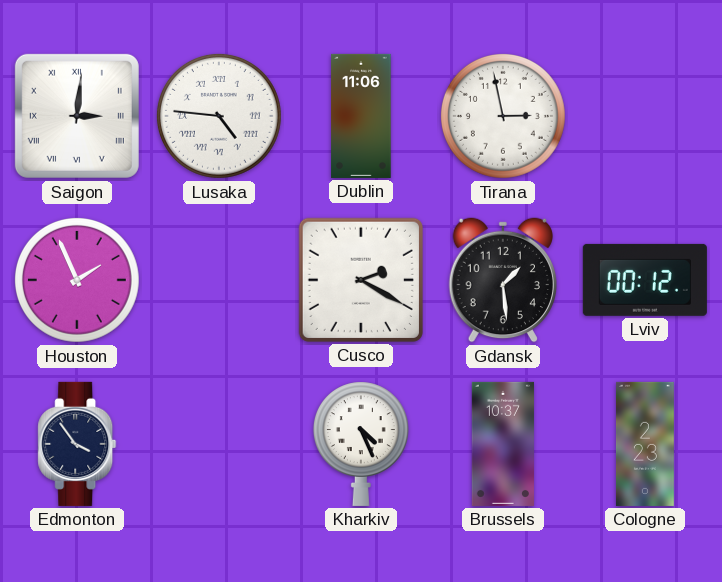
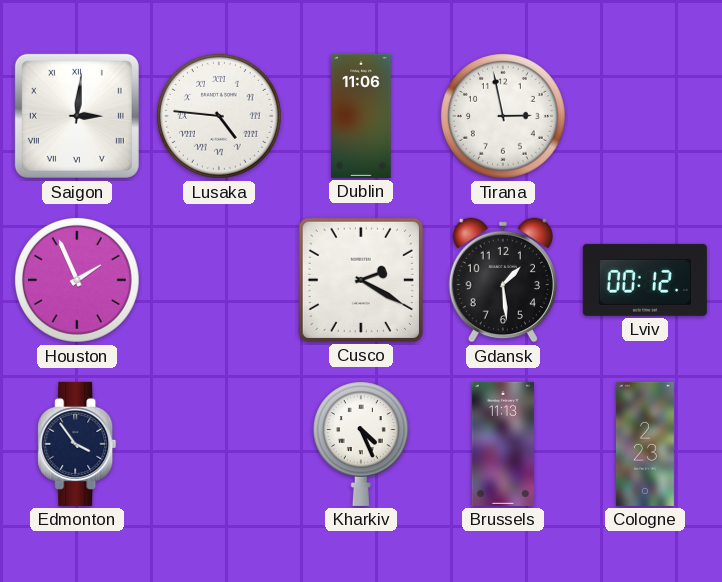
Brussels: 10:37 -> 11:13 (503, 444)
